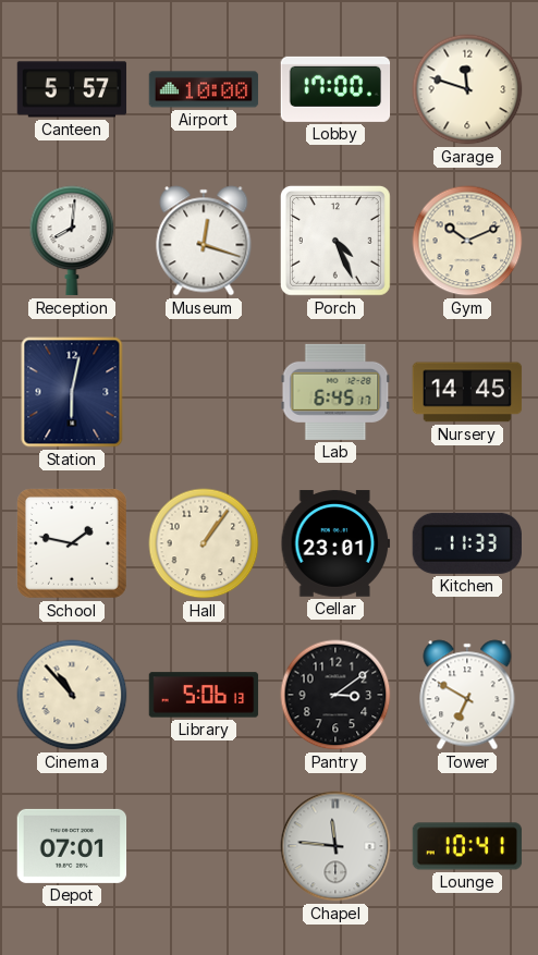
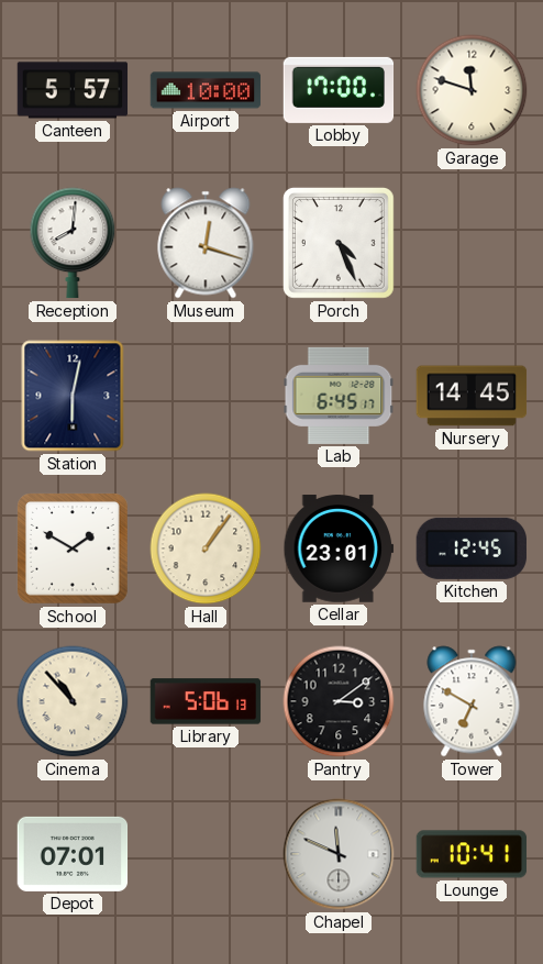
Gym: 10:11 -> none (467, 241)
School: 1:47 -> 1:50 (74, 550)
Kitchen: 11:33 -> 12:45 (470, 549)
Chapel: 11:46 -> 11:49 (339, 854)
